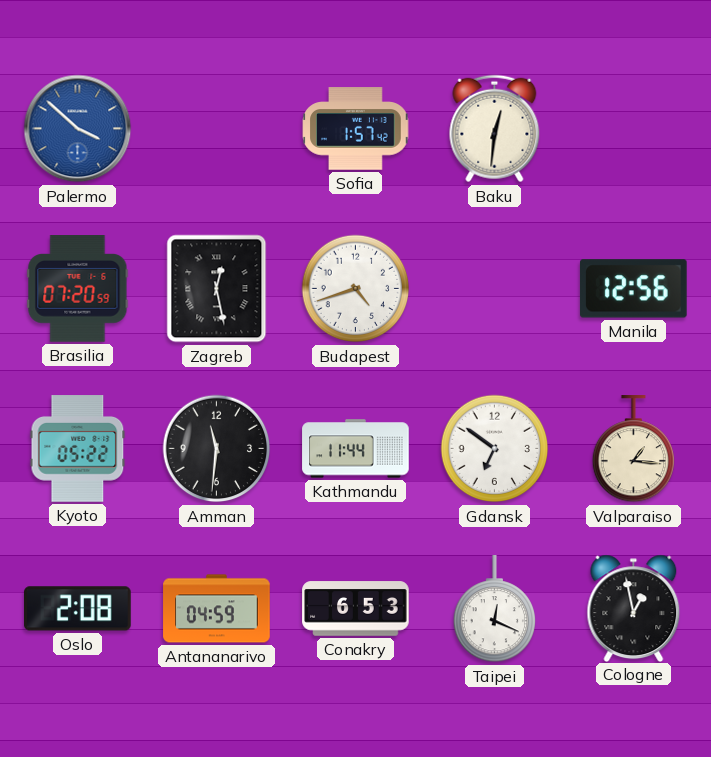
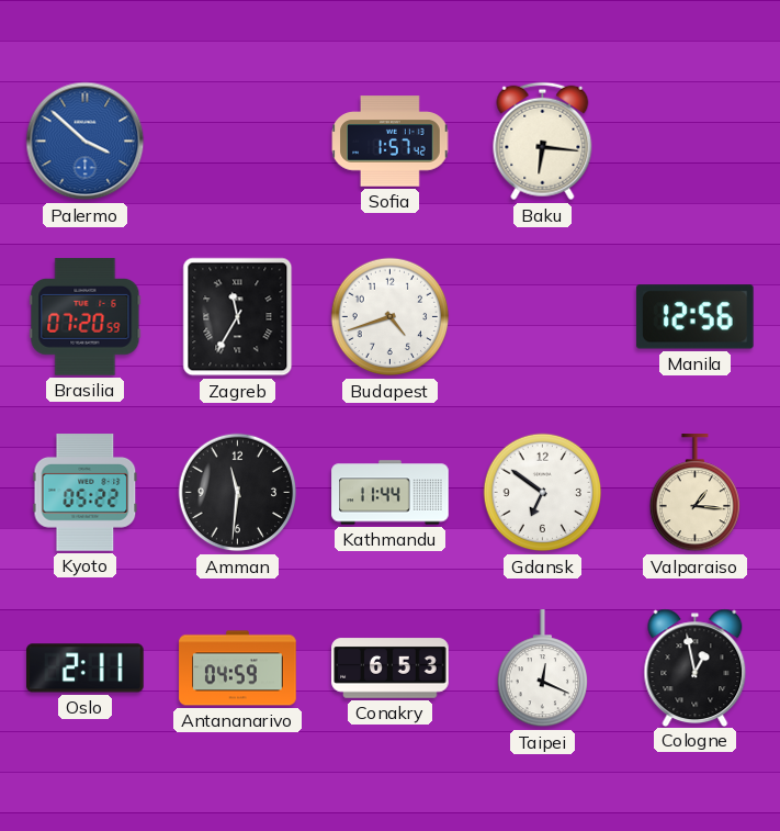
Baku: 12:31 -> 6:16 (543, 142)
Zagreb: 12:28 -> 11:35 (238, 317)
Oslo: 2:08 -> 2:11 (86, 669)
